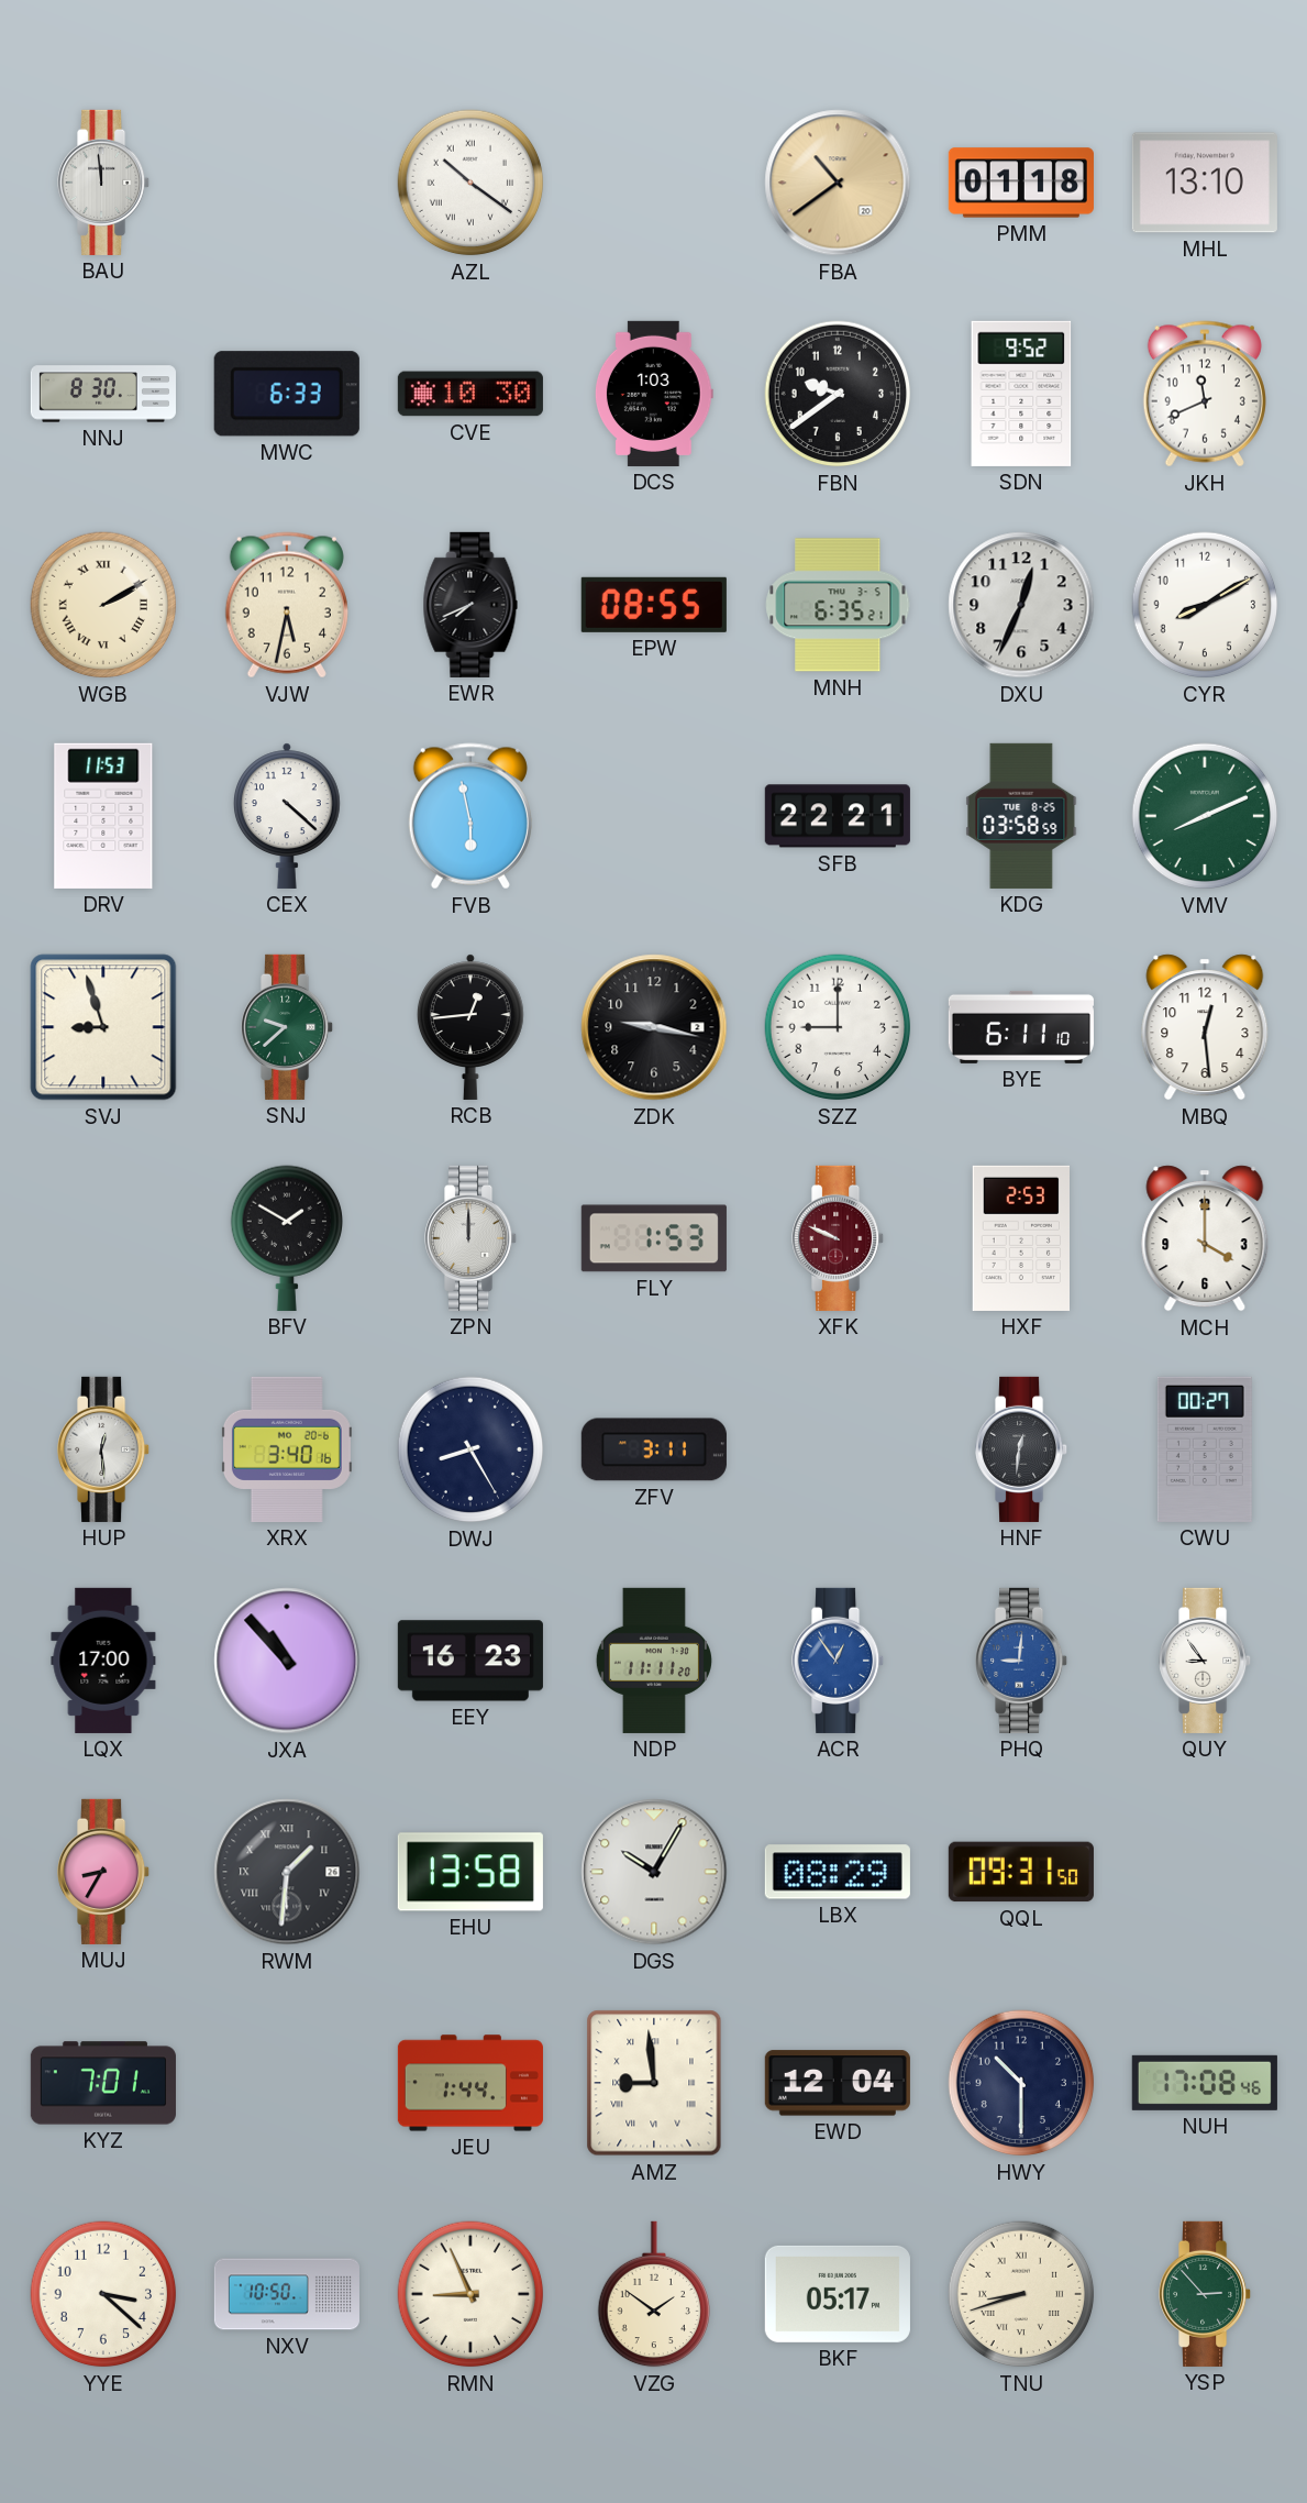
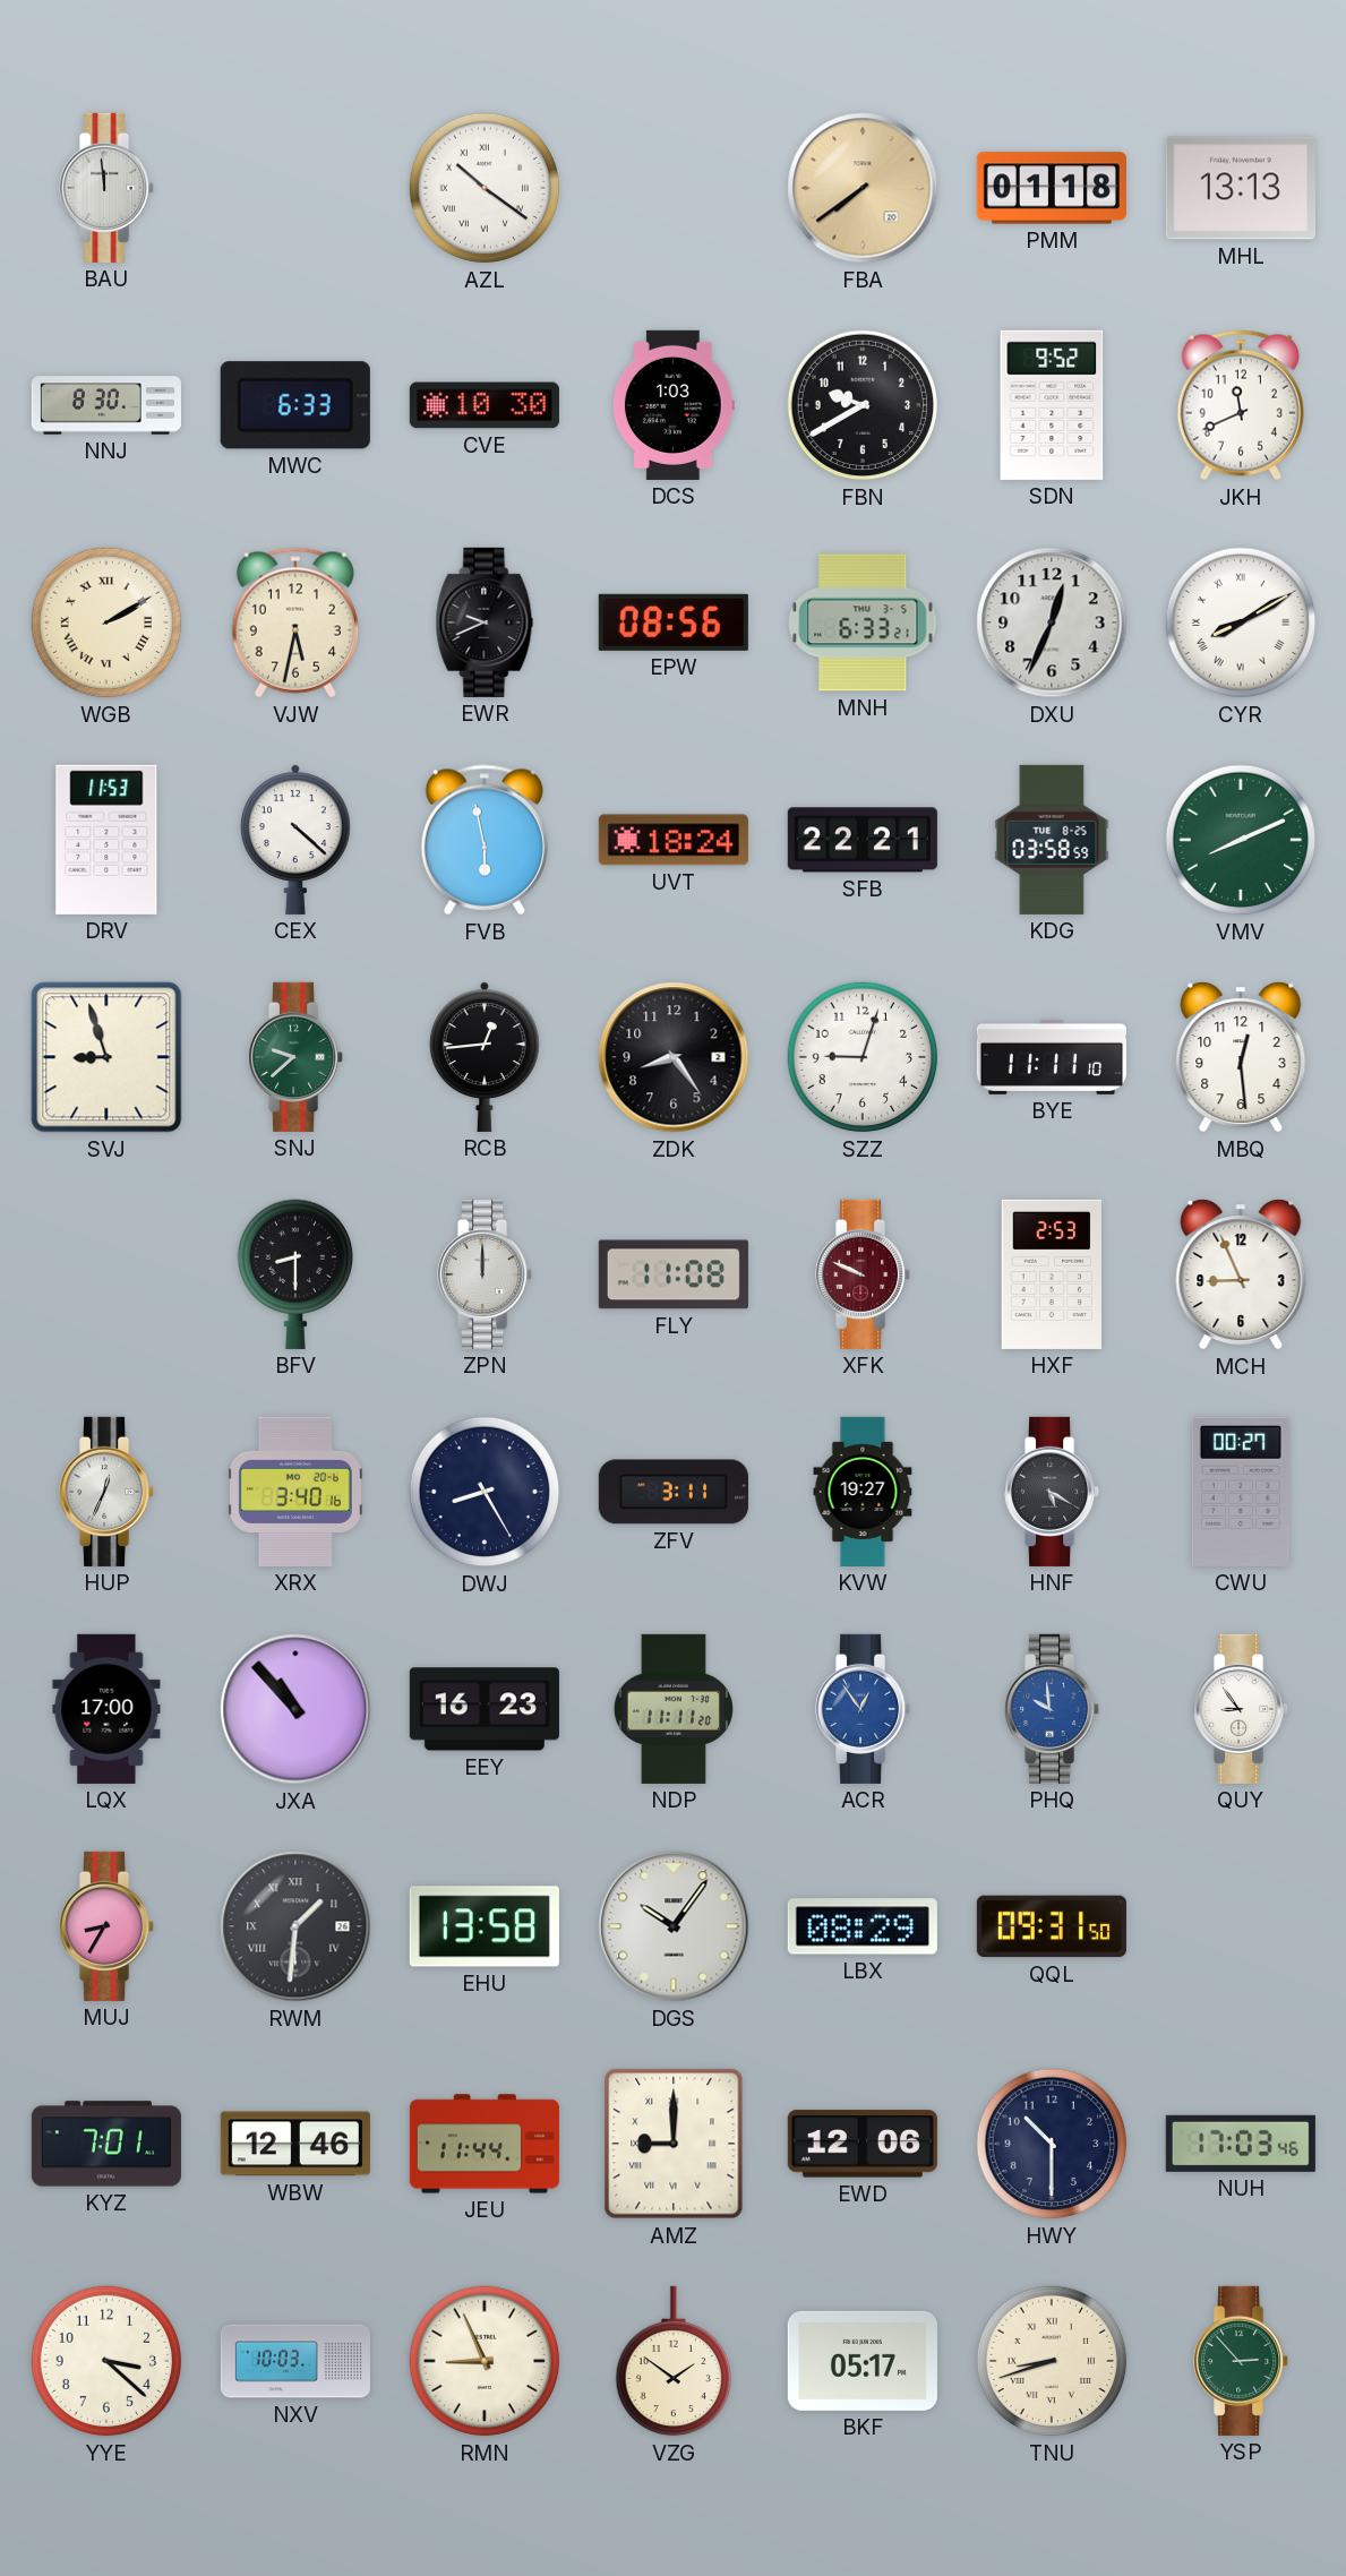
FBA: 10:39 -> 7:39 (863, 188)
MHL: 13:10 -> 13:13 (1241, 188)
FBN: 9:39 -> 9:40 (863, 405)
EWR: 7:41 -> 9:41 (485, 622)
EPW: 08:55 -> 08:56 (674, 622)
MNH: 6:35 -> 6:33 (863, 622)
CYR numerals: Arabic -> Roman (1241, 622)
UVT: none -> 18:24 (674, 840)
ZDK: 9:17 -> 8:24 (674, 1057)
SZZ: 9:00 -> 9:03 (863, 1057)
BYE: 6:11 -> 11:11 (1052, 1057)
BFV: 1:50 -> 8:30 (294, 1274)
FLY: 1:53 -> 11:08 (674, 1274)
MCH: 4:00 -> 8:56 (1241, 1274)
HUP: 12:29 -> 12:34 (108, 1492)
KVW: none -> 19:27 (863, 1492)
HNF: 12:31 -> 5:20 (1053, 1492)
PHQ: 9:01 -> 9:59 (1053, 1709)
DGS: 10:05 -> 10:06 (674, 1926)
WBW: none -> 12:46 (295, 2144)
JEU: 1:44 -> 11:44 (485, 2144)
AMZ: 8:59 -> 9:00 (674, 2144)
EWD: 12:04 -> 12:06 (863, 2144)
NUH: 17:08 -> 17:03 (1241, 2144)
NXV: 10:50 -> 10:03 (295, 2361)
